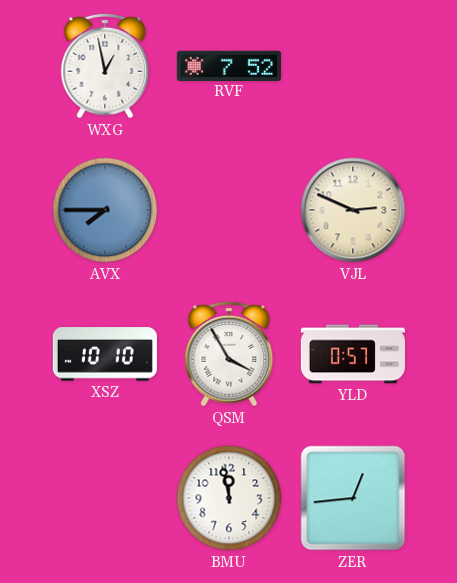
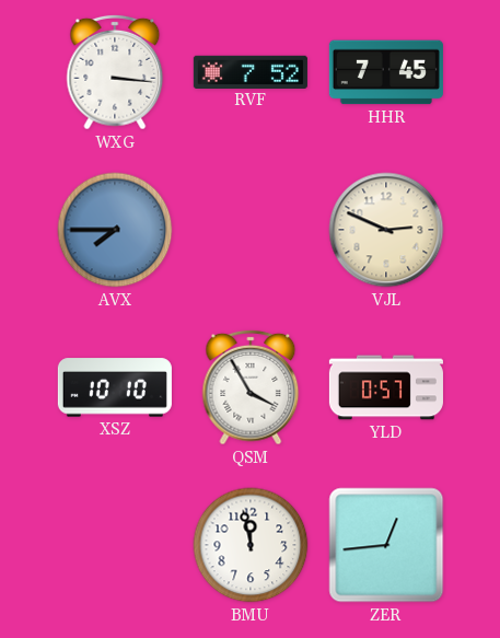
WXG: 12:58 -> 3:16 (115, 72)
HHR: none -> 7:45 (386, 72)
